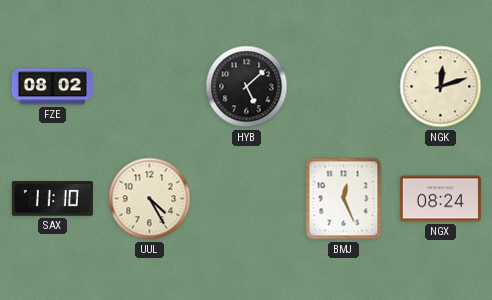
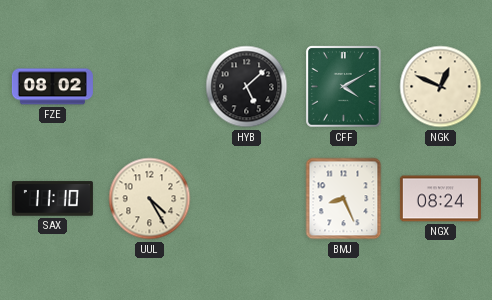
CFF: none -> 4:10 (344, 87)
NGK: 12:12 -> 12:49 (441, 87)
BMJ: 12:26 -> 8:26 (344, 199)
